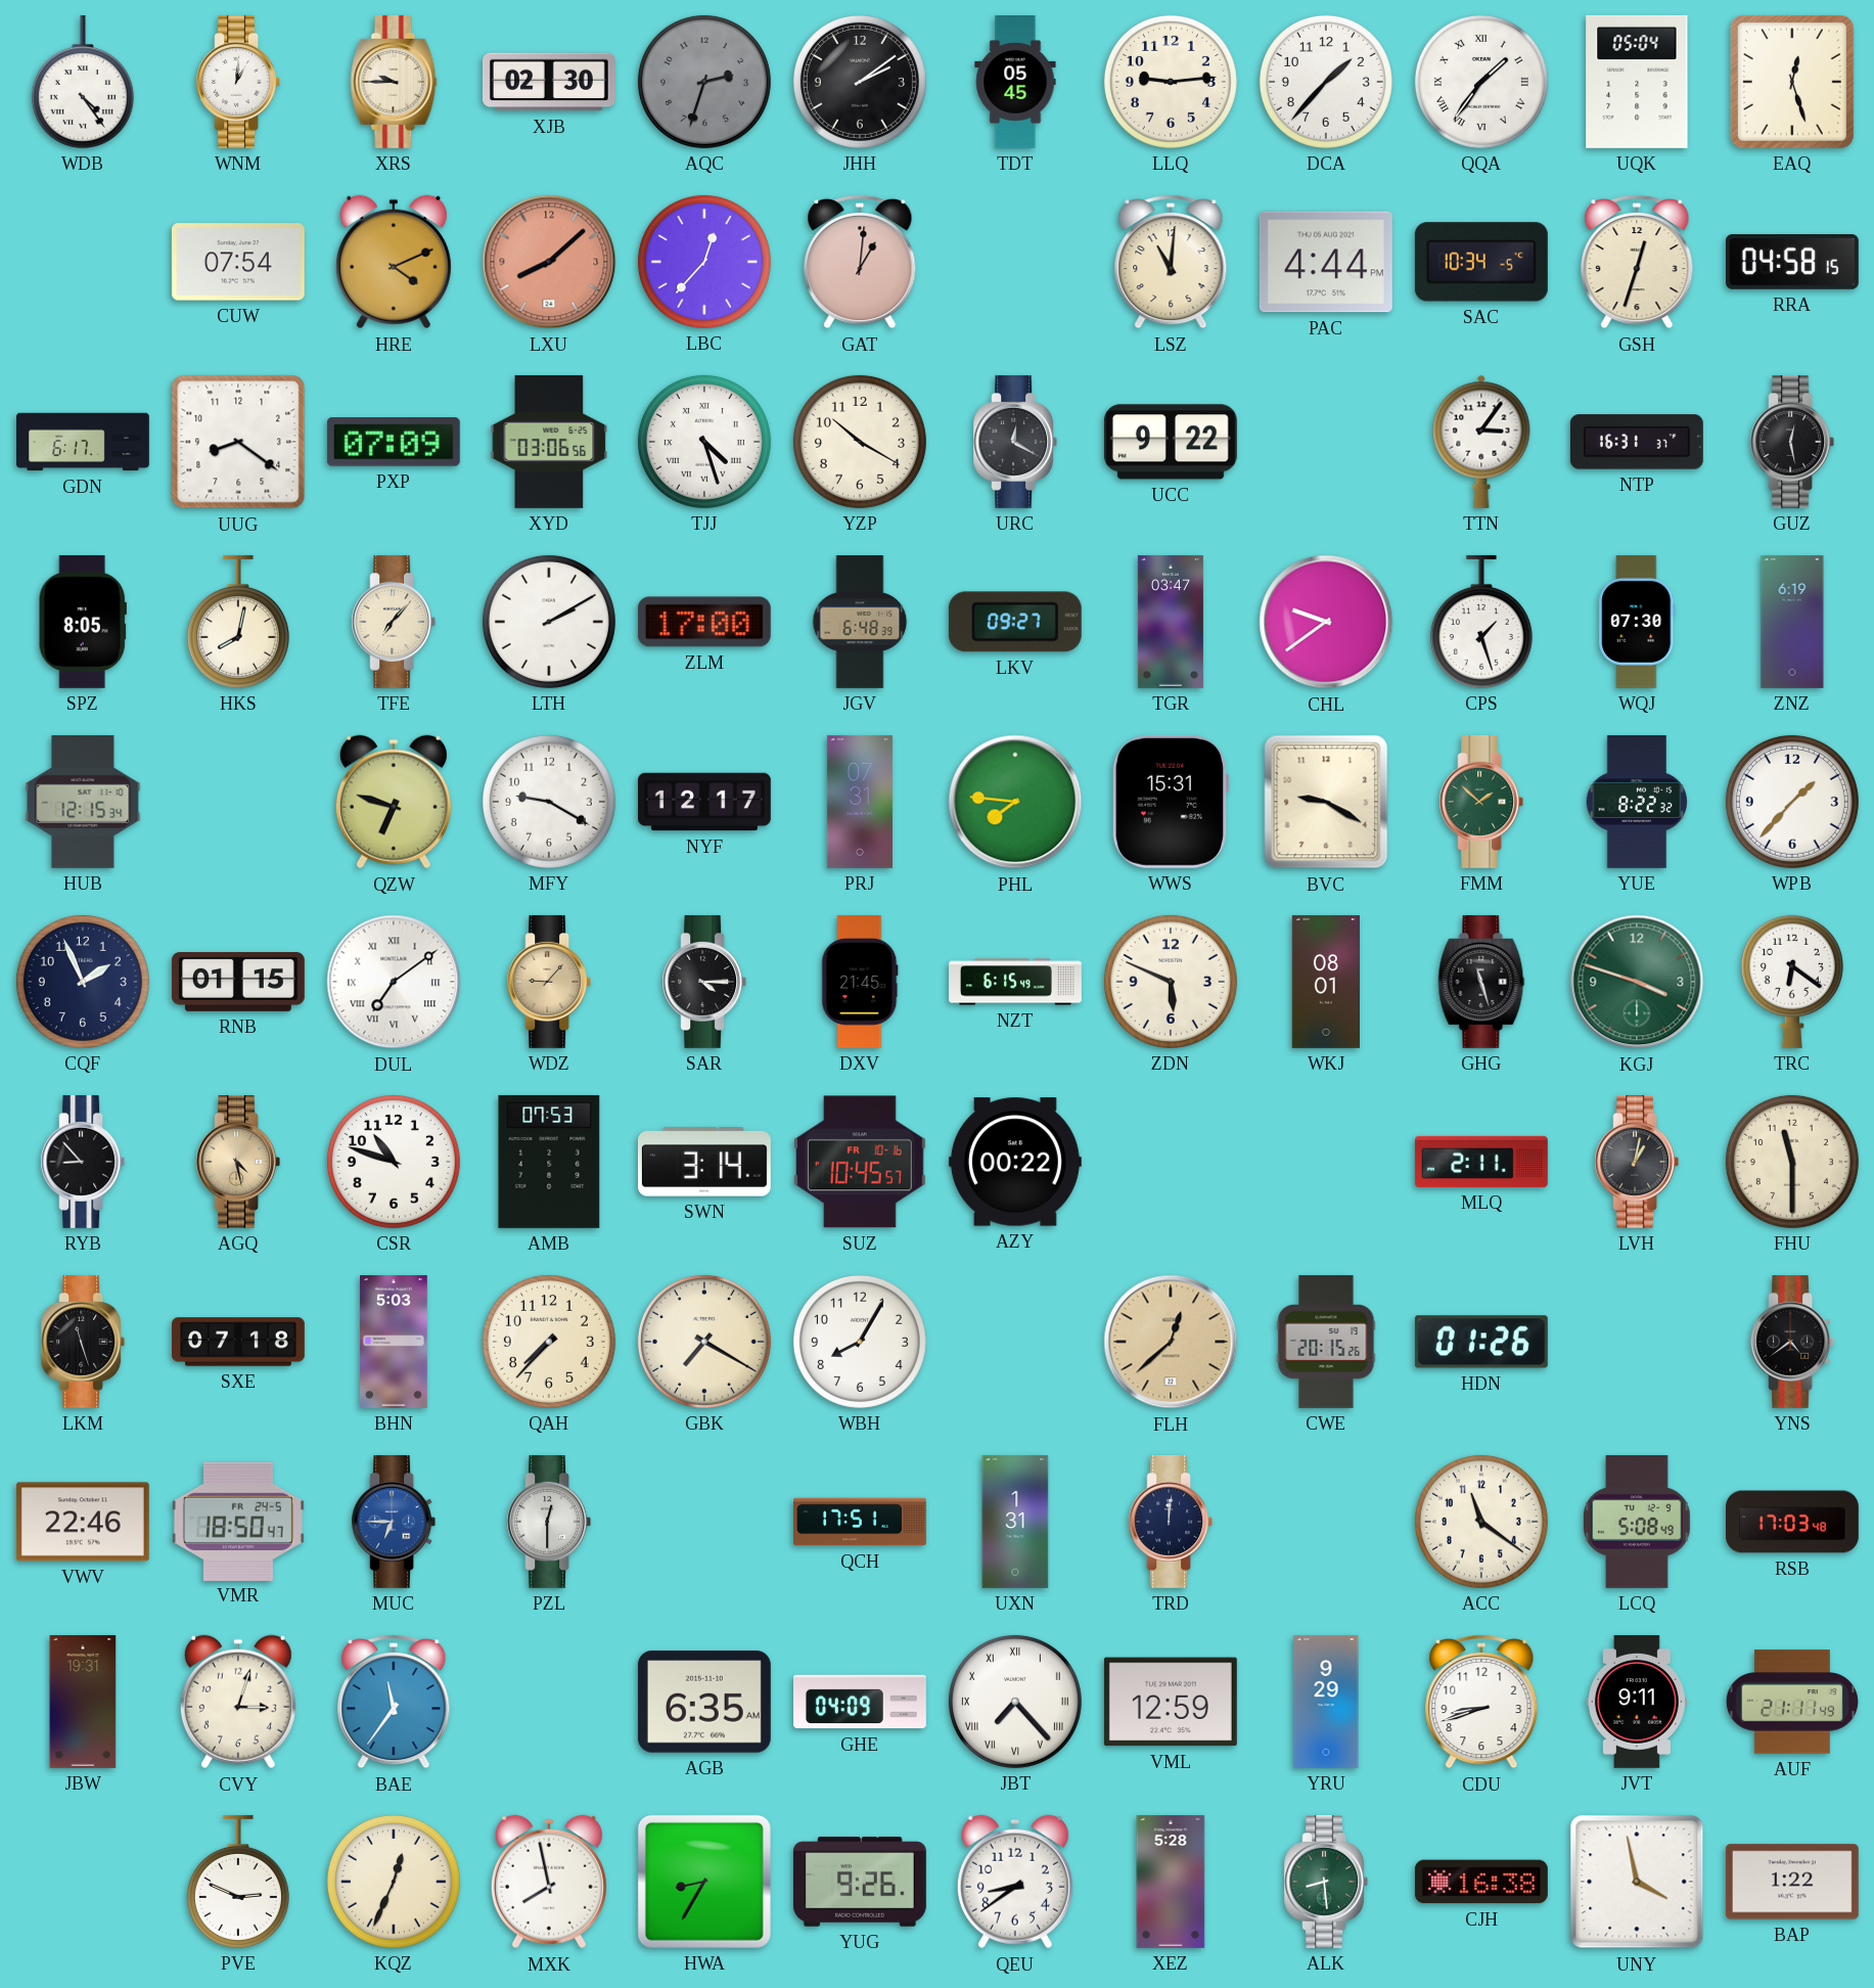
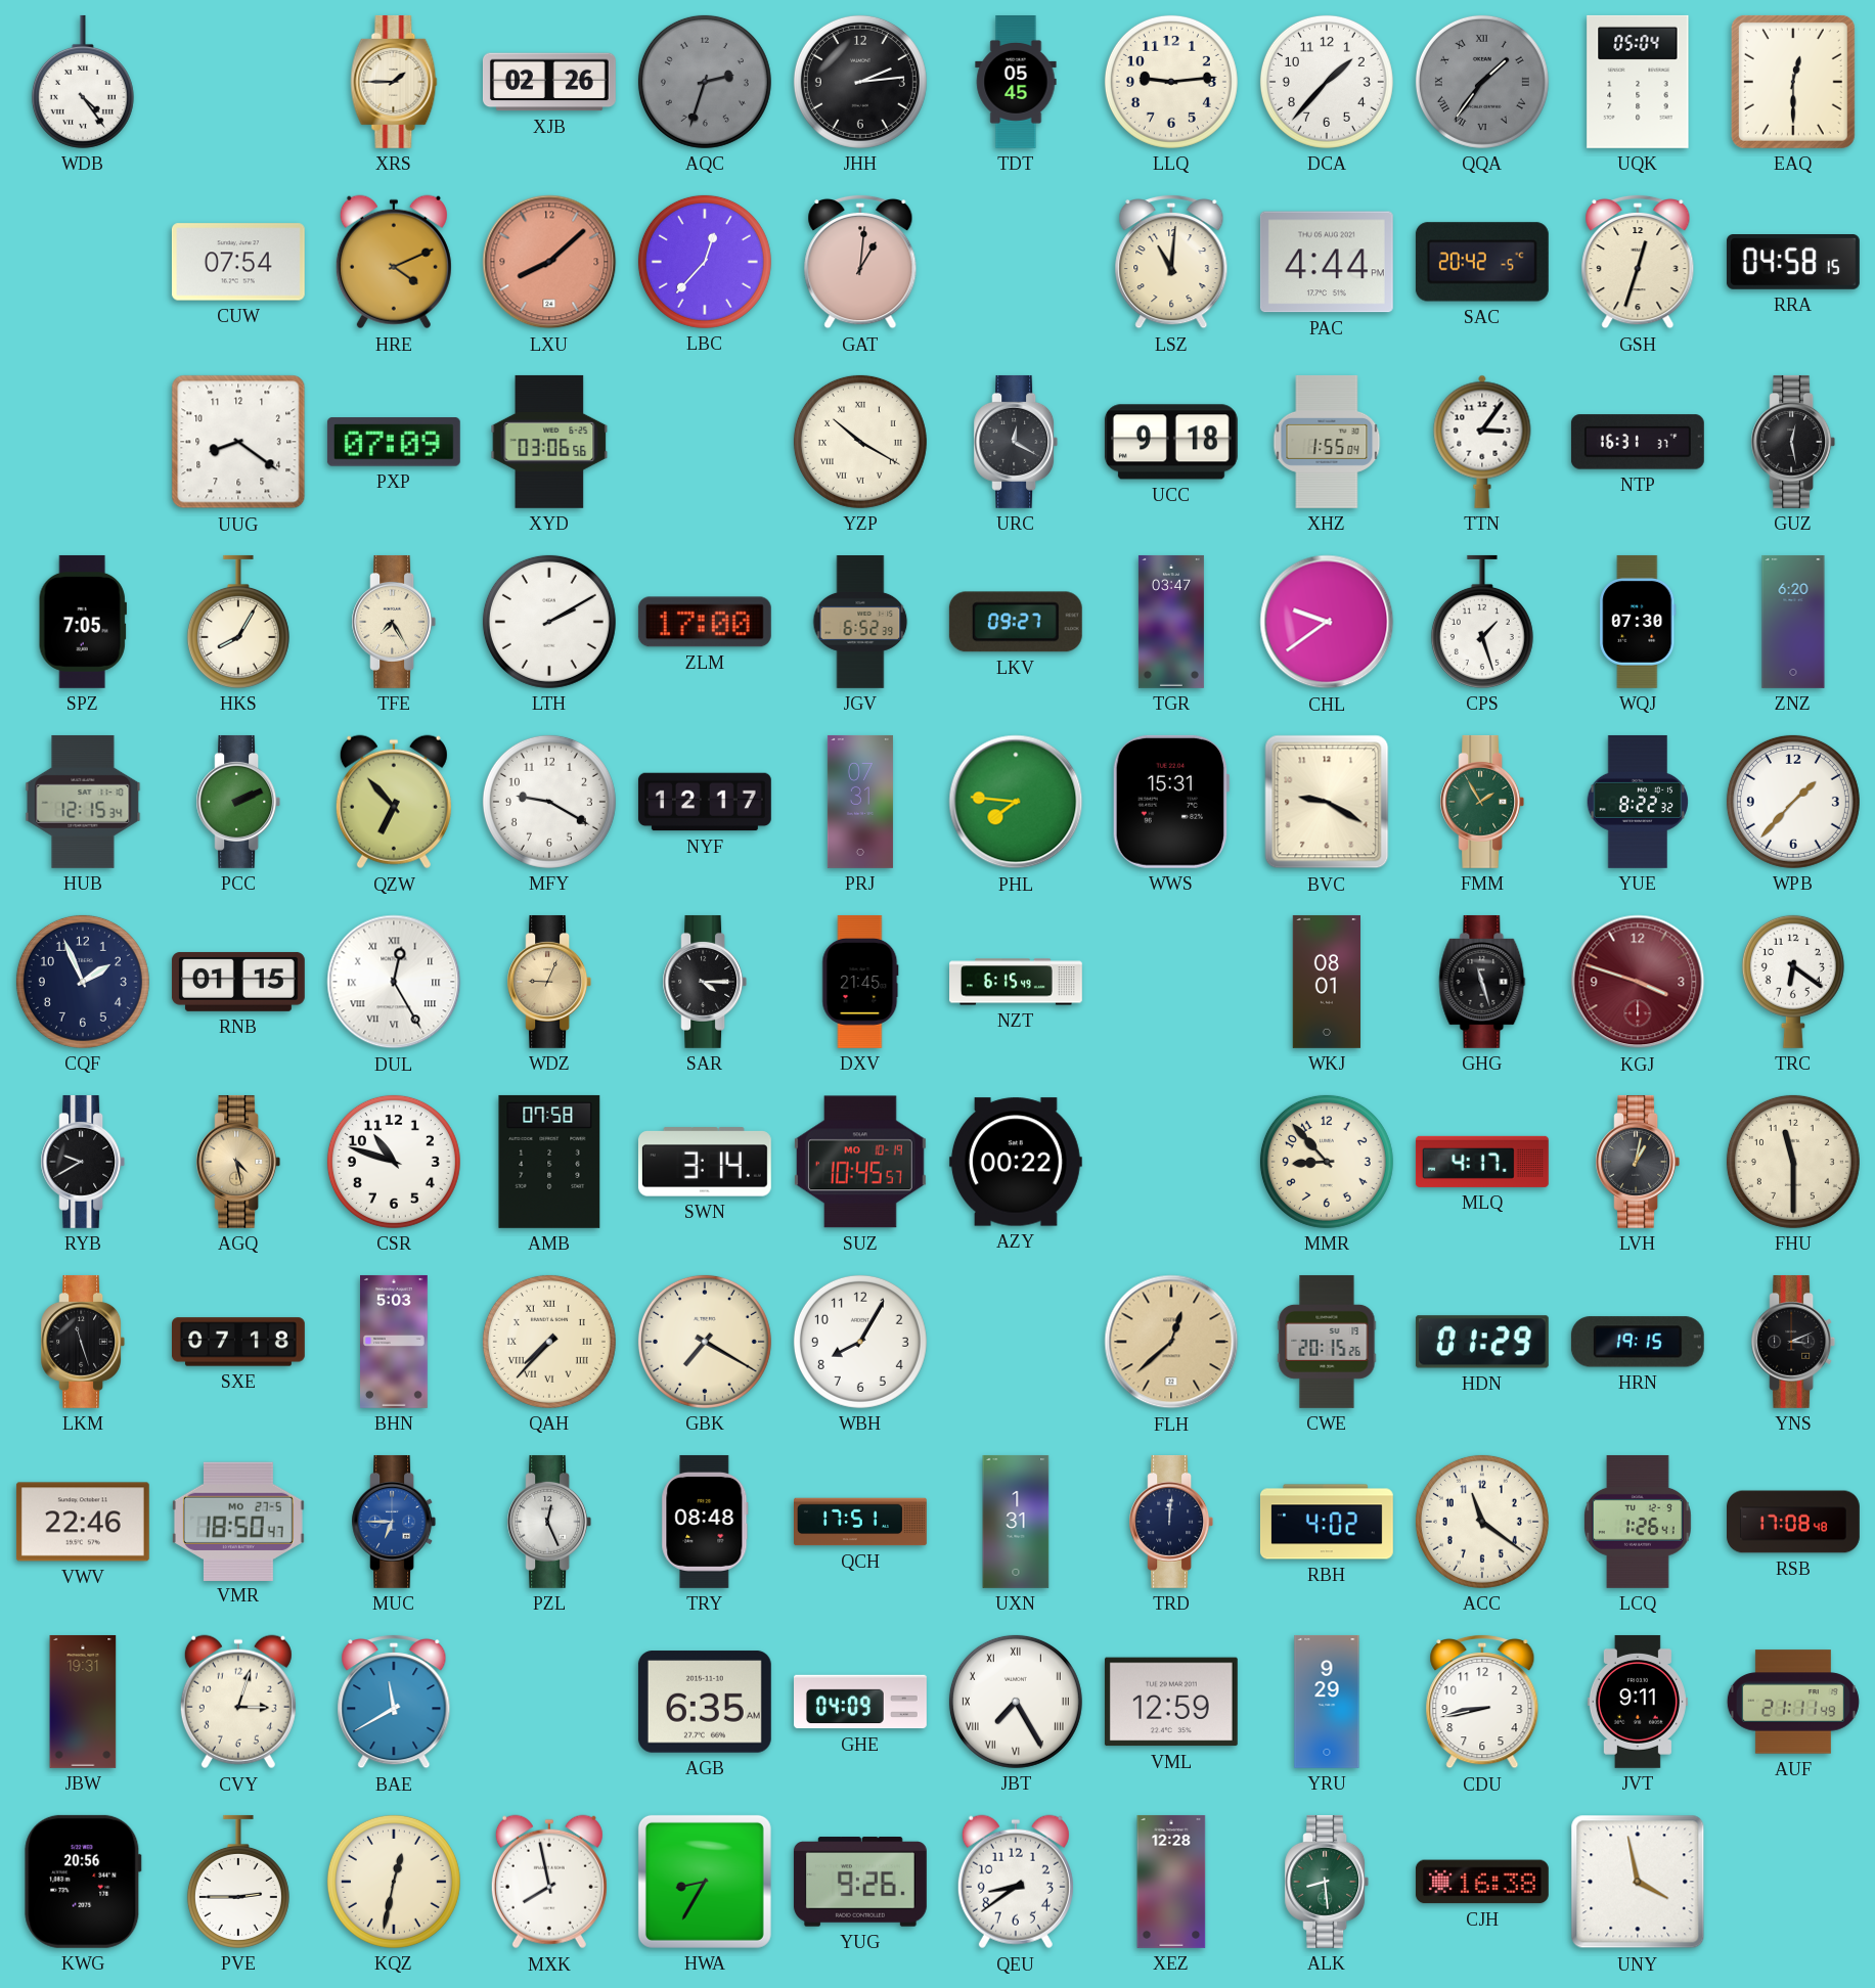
WNM: 1:01 -> none (238, 82)
XRS: 9:45 -> 1:45 (394, 82)
XJB: 02:30 -> 02:26 (549, 82)
JHH: 2:09 -> 2:14 (860, 82)
QQA dial: white -> grey (1482, 82)
EAQ: 12:27 -> 12:30 (1793, 82)
SAC: 10:34 -> 20:42 (1482, 262)
GDN: 6:17 -> none (84, 442)
TJJ: 4:27 -> none (704, 442)
YZP numerals: Arabic -> Roman (860, 442)
UCC: 9:22 -> 9:18 (1171, 442)
XHZ: none -> 1:55 (1327, 442)
SPZ: 8:05 -> 7:05 (83, 622)
HKS: 8:02 -> 8:05 (238, 622)
TFE: 7:07 -> 7:25 (394, 622)
JGV: 6:48 -> 6:52 (860, 623)
ZNZ: 6:19 -> 6:20 (1793, 623)
PCC: none -> 2:11 (238, 802)
QZW: 6:48 -> 6:53 (394, 802)
FMM: 1:52 -> 1:55 (1482, 802)
DUL: 7:09 -> 12:25 (394, 982)
WDZ: 9:07 -> 9:04 (549, 982)
ZDN: 5:49 -> none (1171, 982)
KGJ dial: green -> burgundy (1638, 982)
RYB: 8:53 -> 9:40 (83, 1162)
AMB: 07:53 -> 07:58 (549, 1162)
SUZ date: FR 10-16 -> MO 10-19 (860, 1162)
MMR: none -> 8:53 (1327, 1162)
MLQ: 2:11 -> 4:17 (1482, 1162)
QAH numerals: Arabic -> Roman (549, 1342)
HDN: 01:26 -> 01:29 (1482, 1342)
HRN: none -> 19:15 (1638, 1342)
YNS: 4:39 -> 3:11 (1793, 1342)
VMR date: FR 24-5 -> MO 27-5 (238, 1521)
PZL: 12:30 -> 12:26 (549, 1522)
TRY: none -> 08:48 (705, 1522)
RBH: none -> 4:02 (1327, 1522)
LCQ: 5:08 -> 1:26 (1638, 1522)
RSB: 17:03 -> 17:08 (1794, 1522)
BAE: 11:36 -> 11:40 (394, 1702)
JBT: 7:23 -> 7:25 (1016, 1702)
CDU: 8:42 -> 8:43 (1482, 1702)
KWG: none -> 20:56 (83, 1882)
PVE: 2:49 -> 2:45 (238, 1882)
KQZ: 12:34 -> 12:32 (394, 1882)
XEZ: 5:28 -> 12:28 (1171, 1882)
BAP: 1:22 -> none (1792, 1882)
